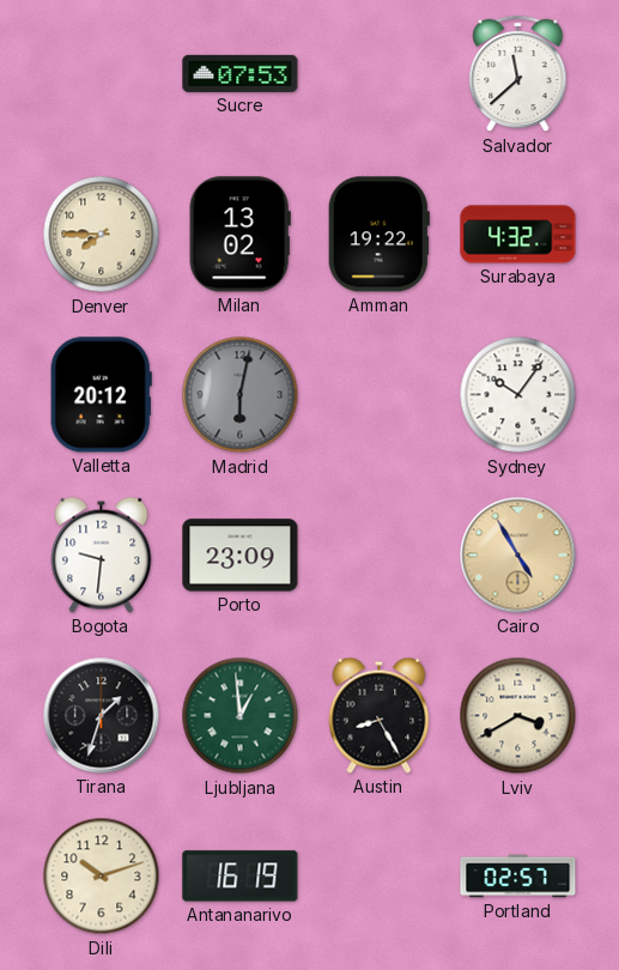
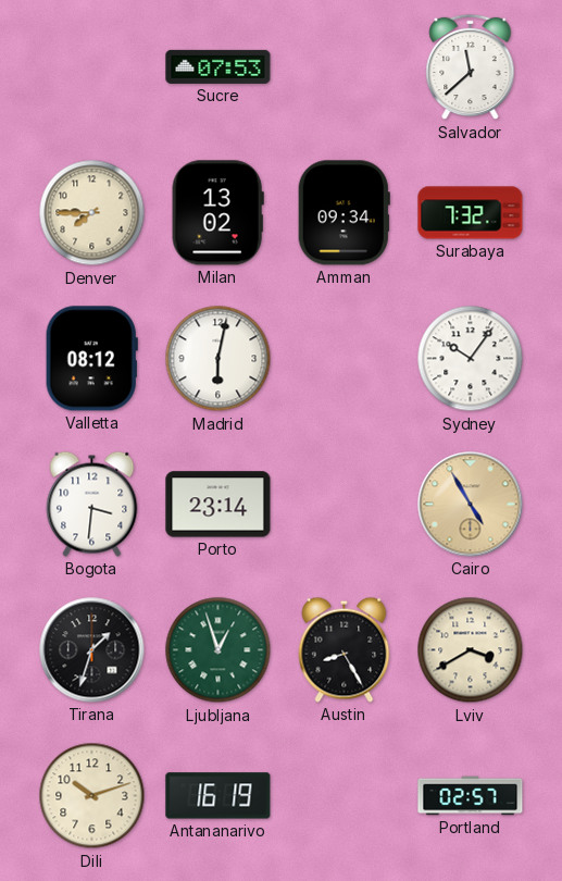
Amman: 19:22 -> 09:34 (344, 213)
Surabaya: 4:32 -> 7:32 (471, 213)
Valletta: 20:12 -> 08:12 (91, 359)
Madrid dial: grey -> white (218, 359)
Bogota: 9:31 -> 3:31 (92, 504)
Porto: 23:09 -> 23:14 (218, 505)
Ljubljana: 12:59 -> 12:57 (218, 650)
